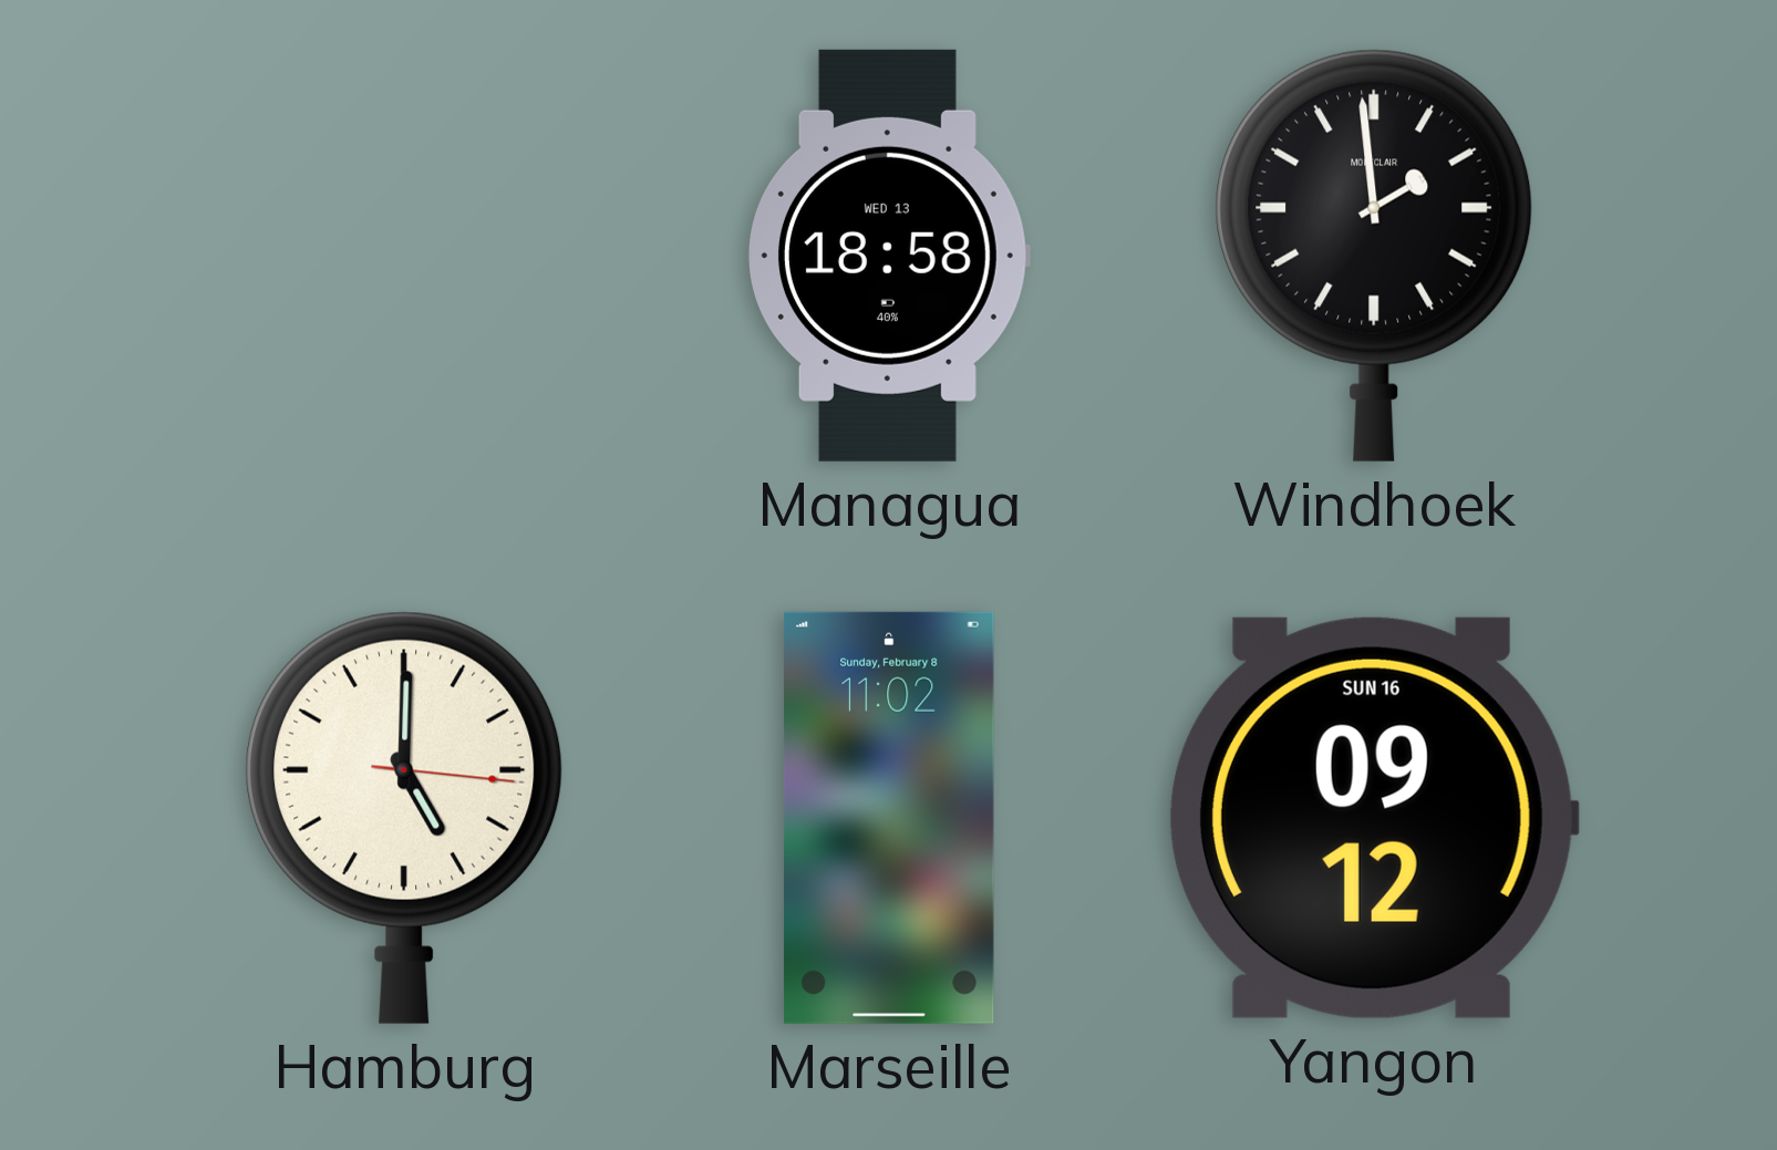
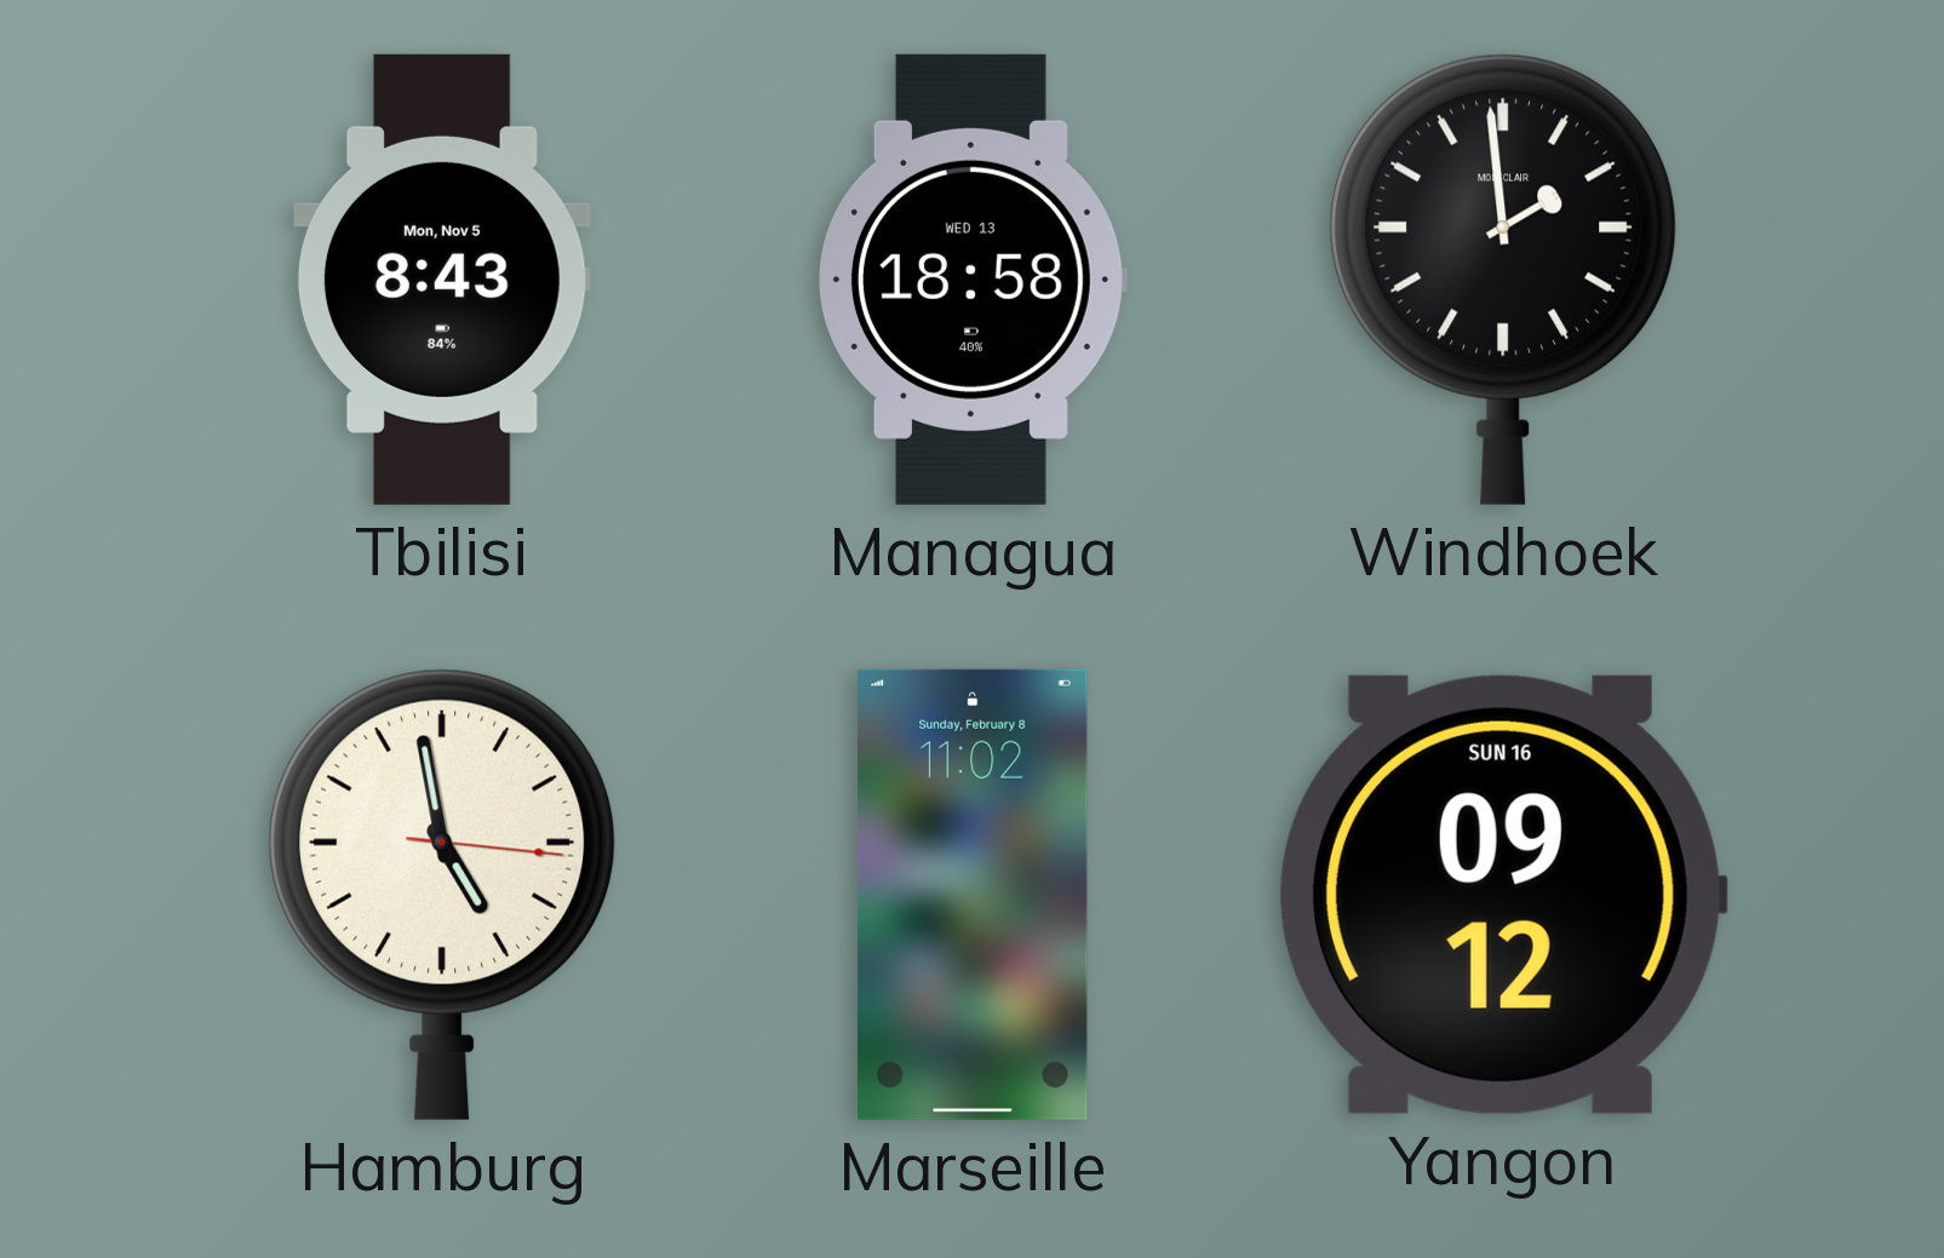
Tbilisi: none -> 8:43 (442, 280)
Hamburg: 5:00 -> 4:58 (442, 895)
